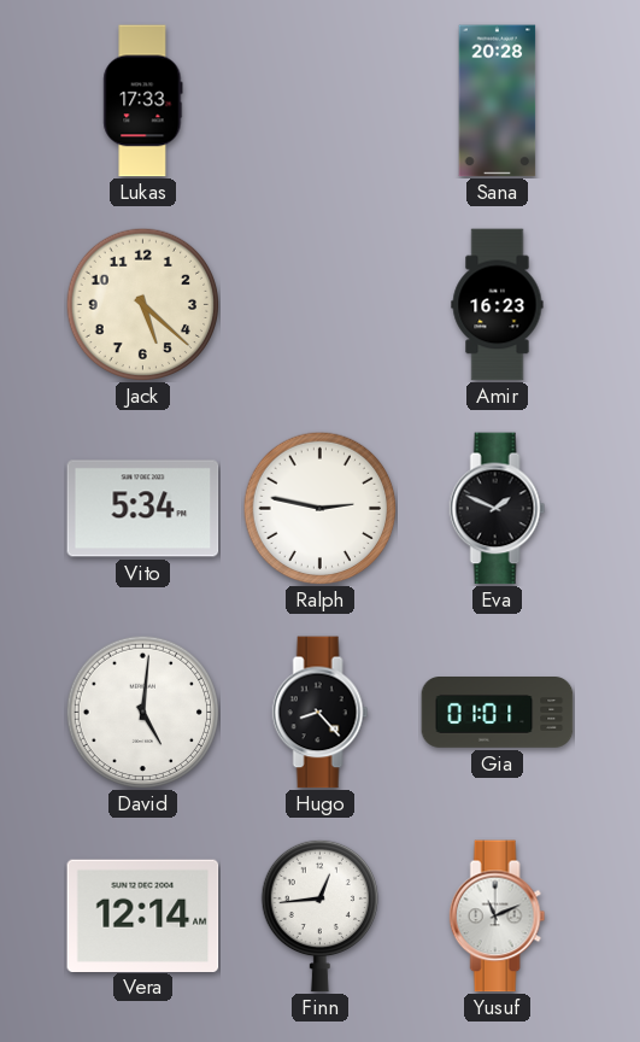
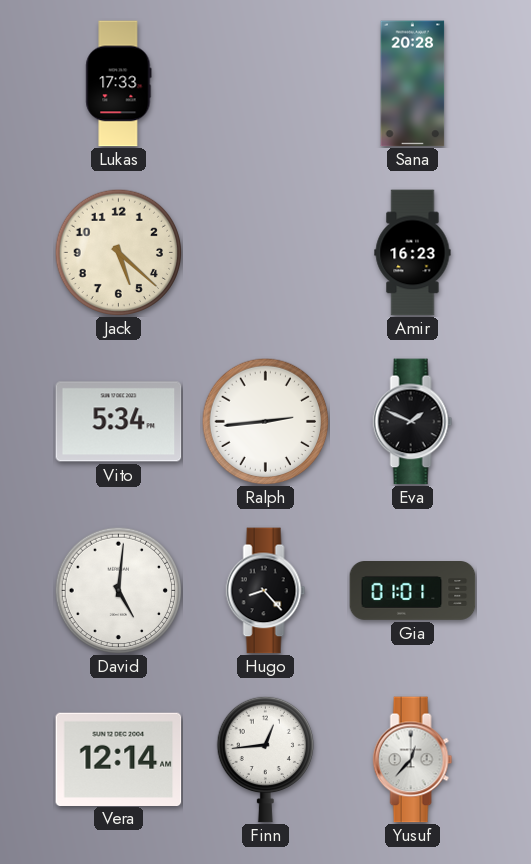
Ralph: 2:47 -> 2:44 (265, 421)
Yusuf: 11:11 -> 12:37 (413, 760)
